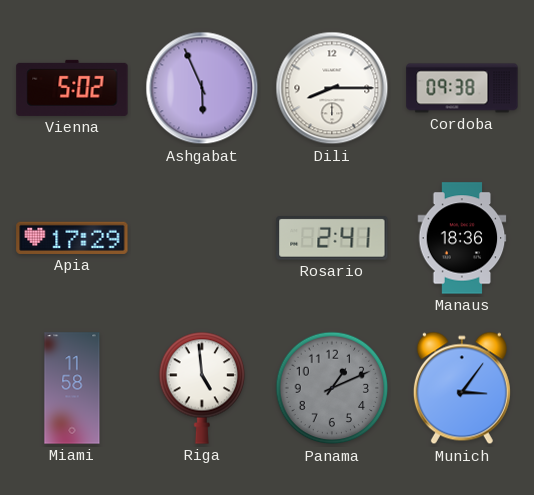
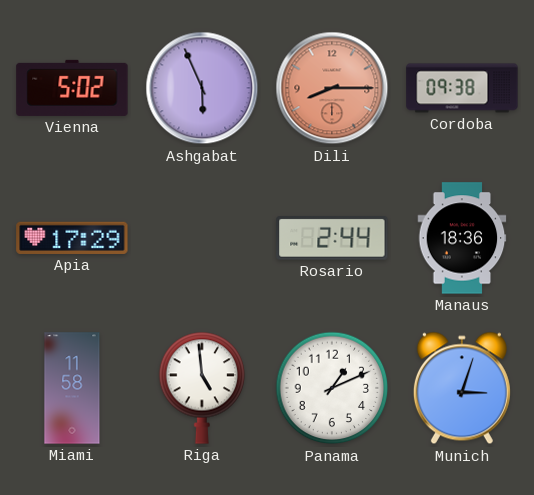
Dili dial: white -> salmon (332, 88)
Rosario: 2:41 -> 2:44 (332, 239)
Panama dial: grey -> white (332, 388)
Munich: 3:06 -> 3:03 (462, 388)
